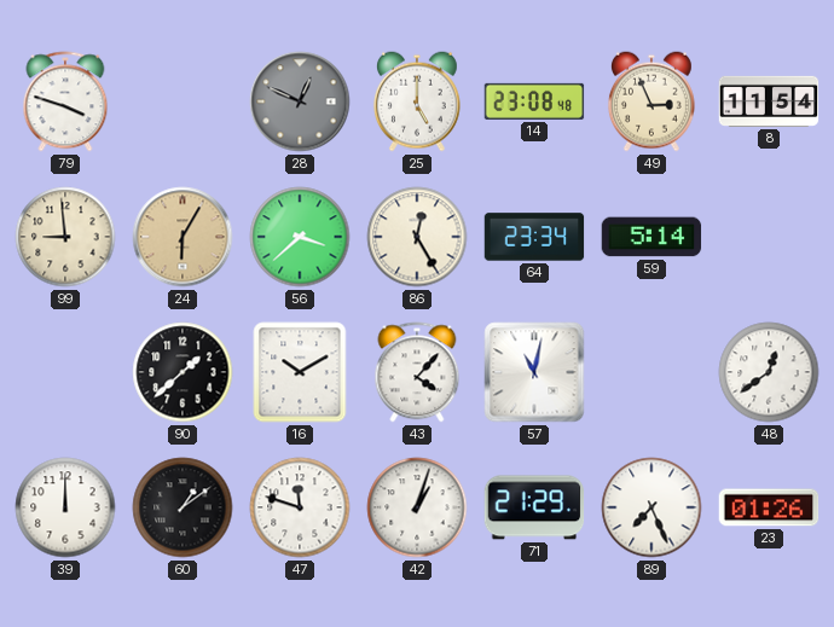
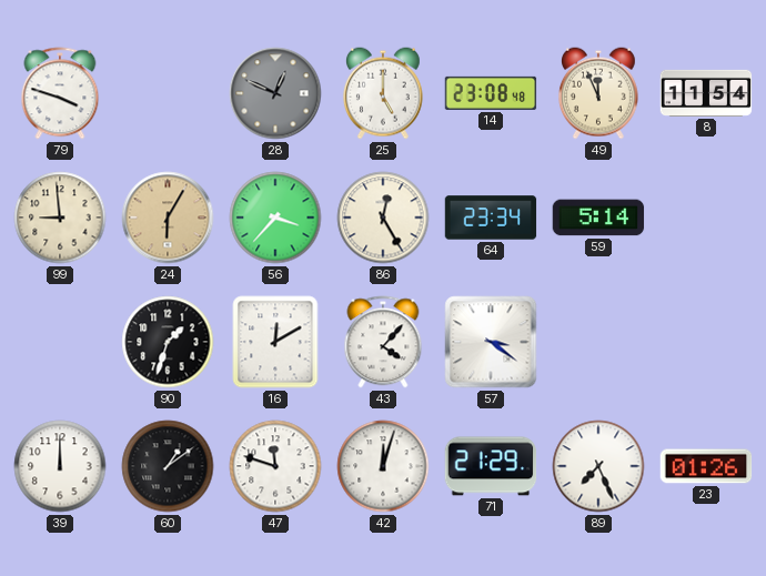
49: 2:56 -> 11:56 (598, 93)
56: 3:38 -> 3:37 (275, 218)
90: 1:38 -> 1:33 (168, 342)
16: 10:10 -> 12:10 (275, 342)
57: 11:02 -> 3:21 (491, 342)
48: 12:39 -> none (769, 372)
42: 1:03 -> 12:03 (383, 466)
